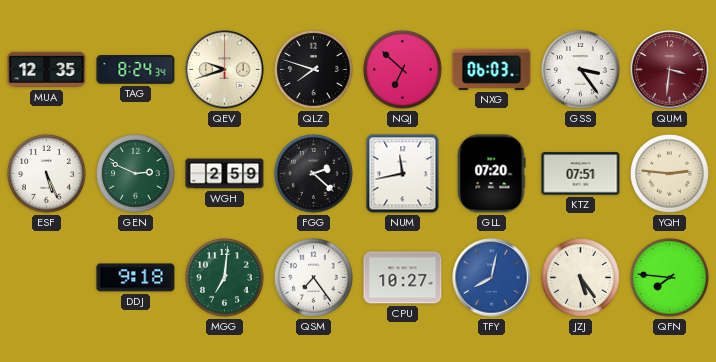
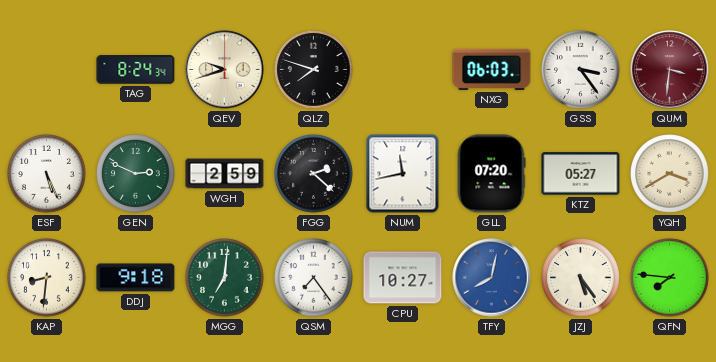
MUA: 12:35 -> none (47, 70)
NQJ: 6:52 -> none (403, 70)
KTZ: 07:51 -> 05:27 (581, 174)
YQH: 2:46 -> 3:40 (670, 174)
KAP: none -> 8:31 (47, 278)
